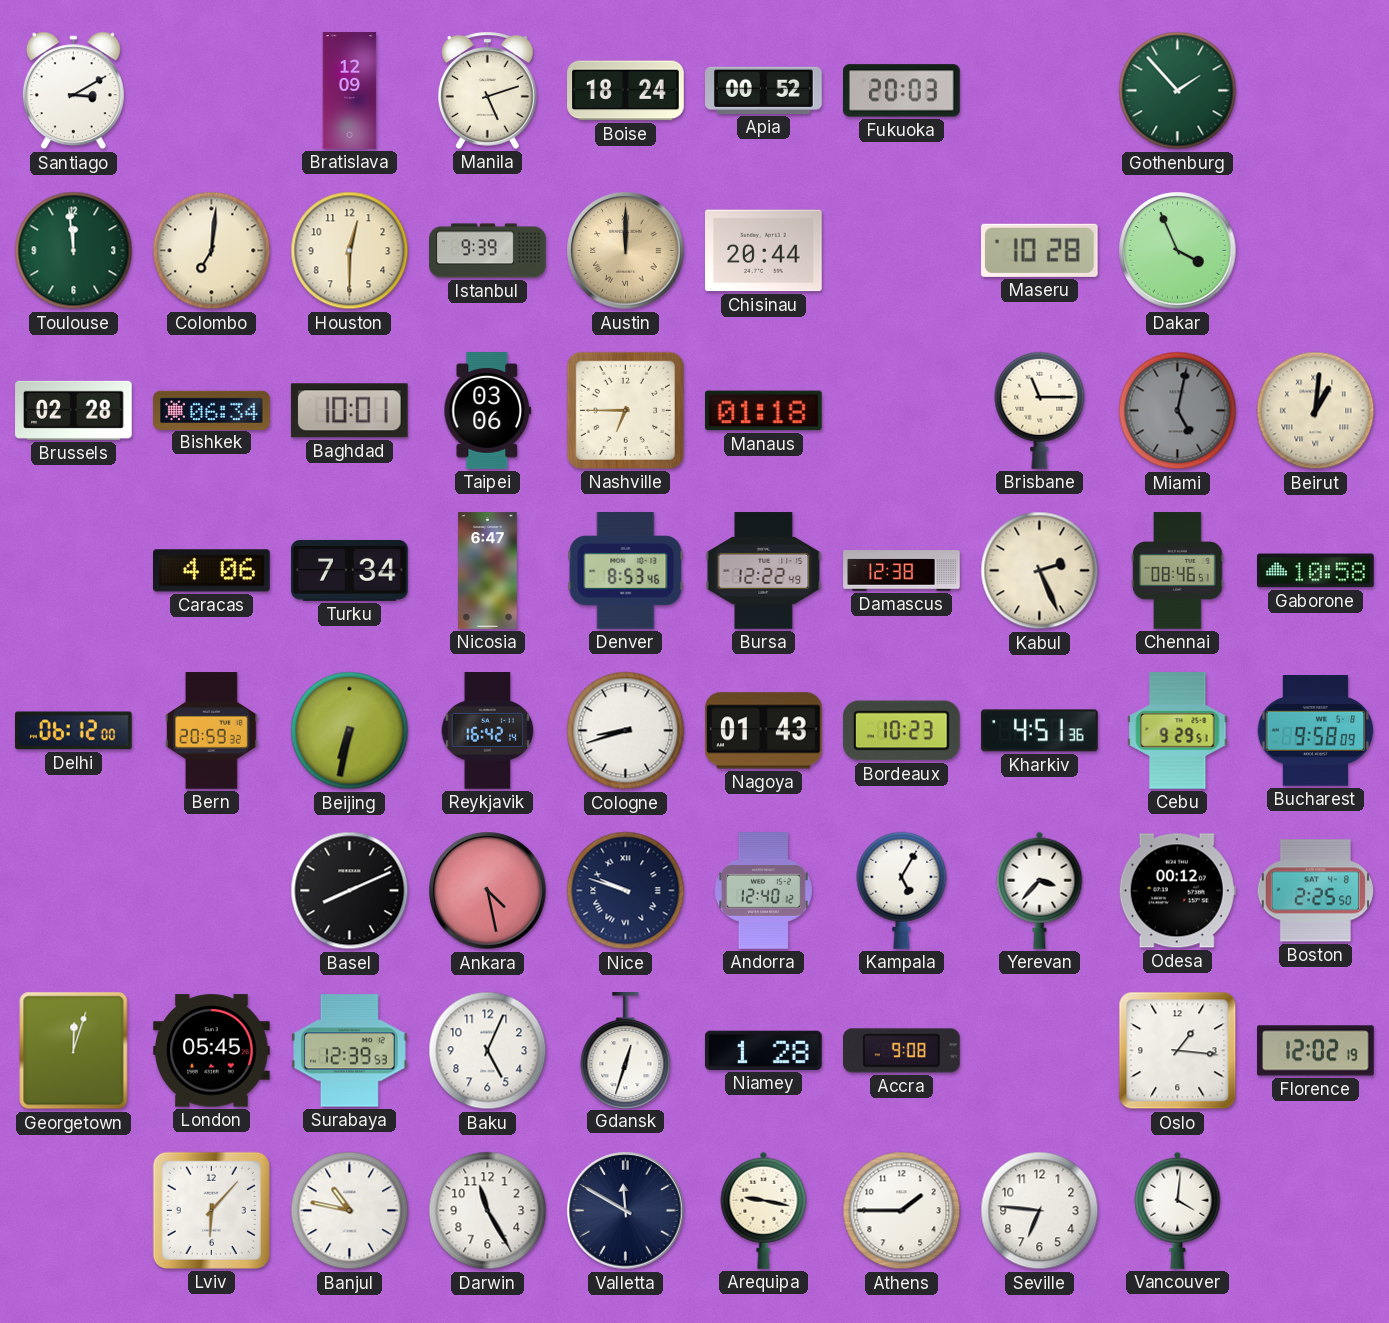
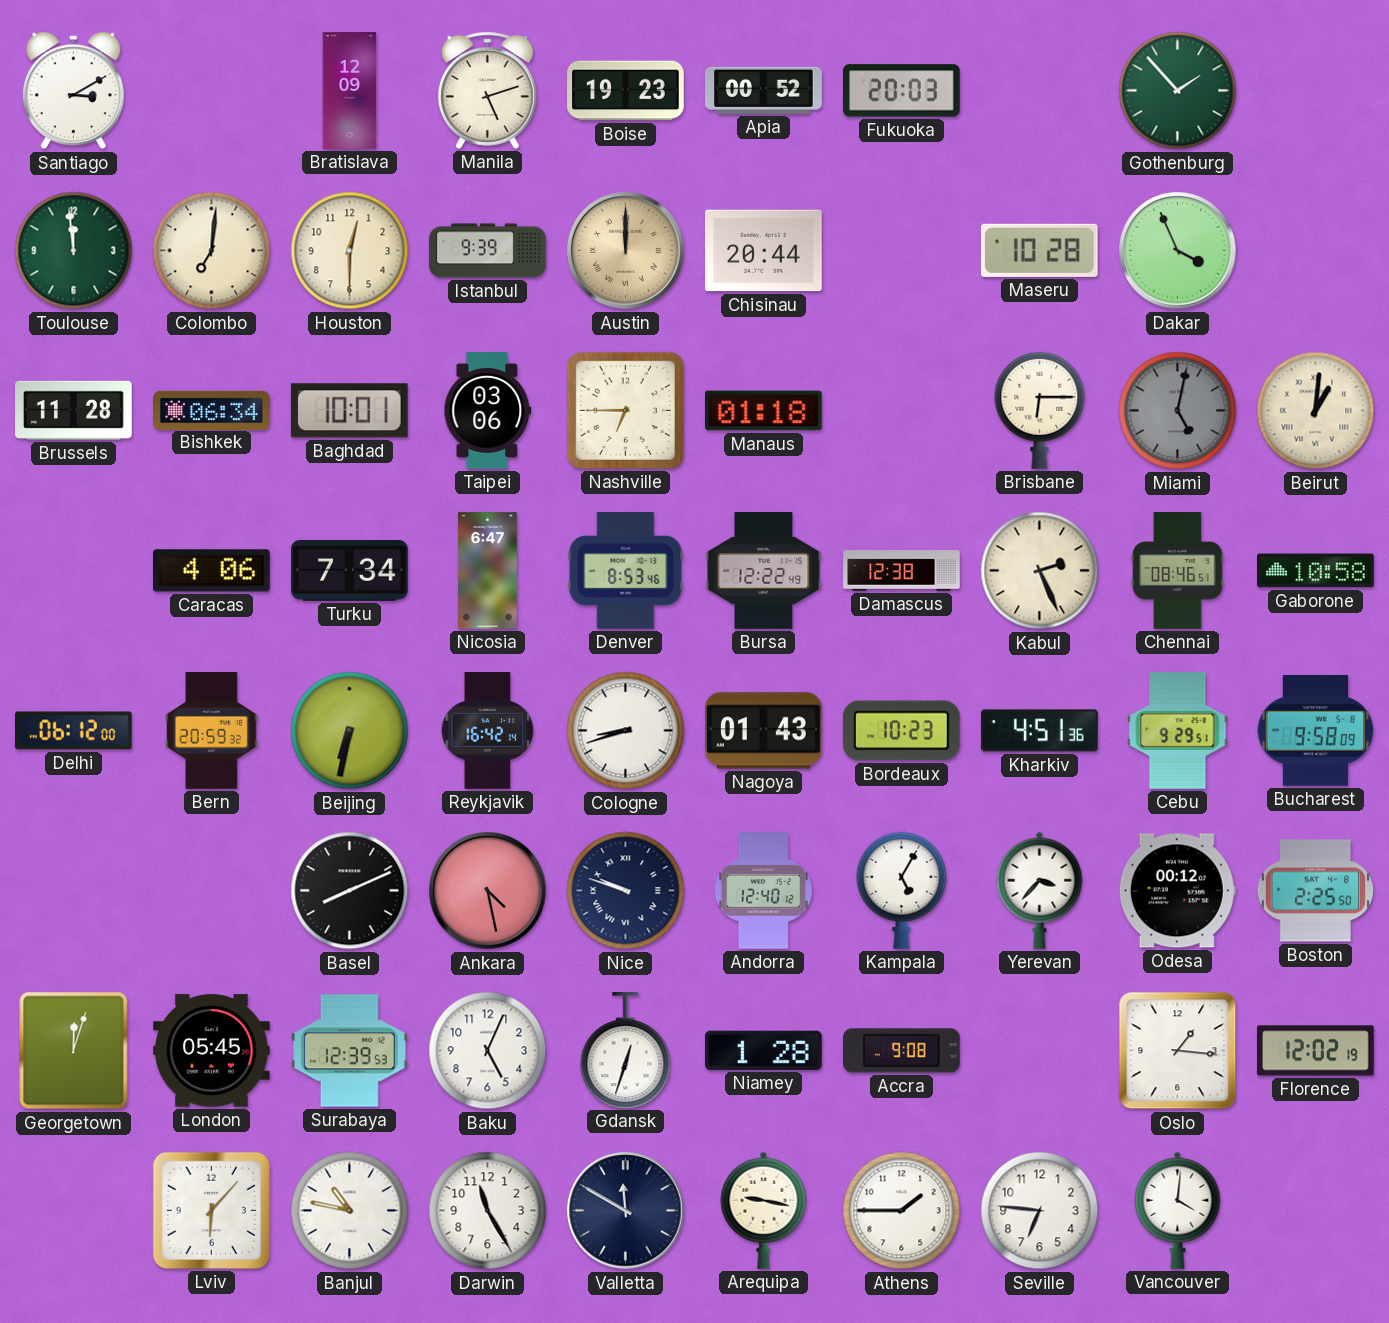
Boise: 18:24 -> 19:23 (626, 91)
Brussels: 02:28 -> 11:28 (74, 410)
Brisbane: 11:15 -> 6:15 (1040, 410)
